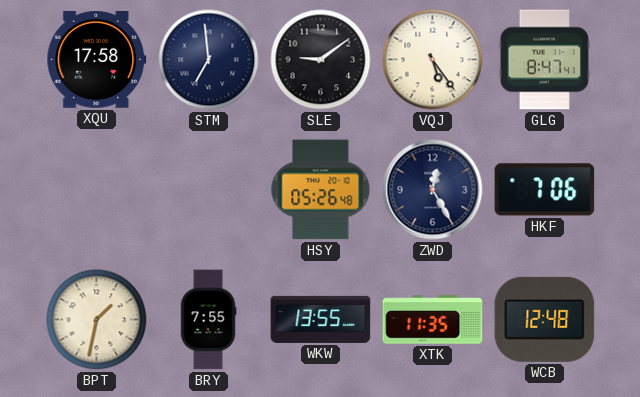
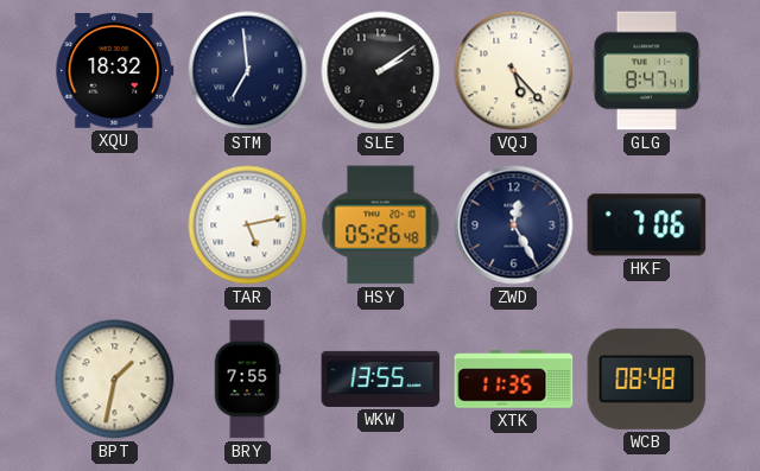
XQU: 17:58 -> 18:32 (115, 71)
SLE: 9:09 -> 2:09 (381, 71)
VQJ: 5:24 -> 5:23 (514, 71)
TAR: none -> 5:13 (248, 225)
WCB: 12:48 -> 08:48 (647, 378)
